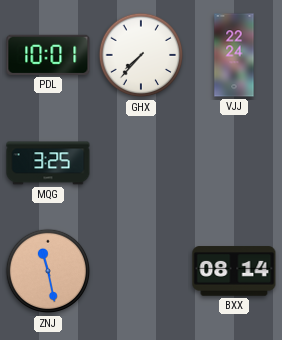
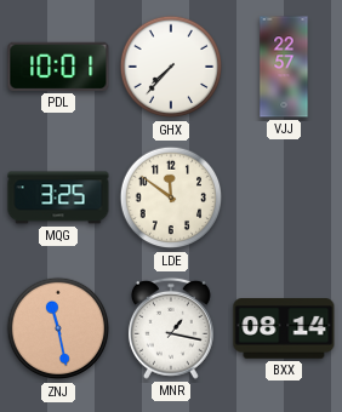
VJJ: 22:24 -> 22:57 (284, 67)
LDE: none -> 11:51 (171, 198)
MNR: none -> 1:17 (171, 328)
